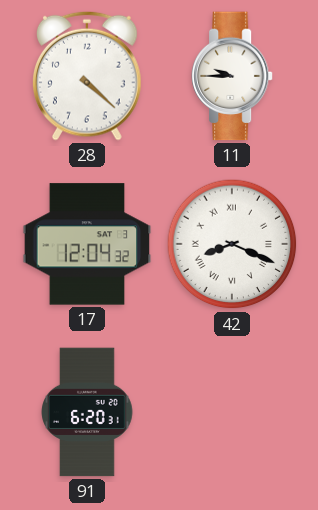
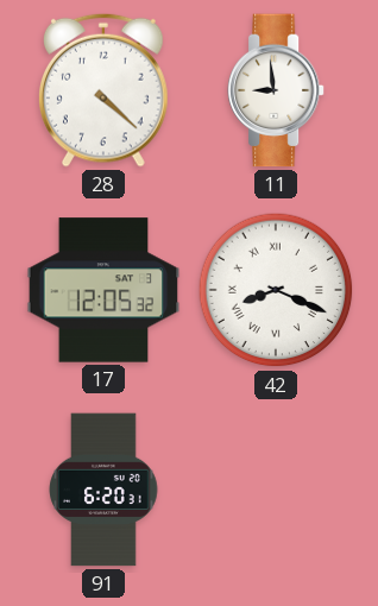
11: 9:45 -> 8:59 (277, 90)
17: 12:04 -> 12:05 (103, 290)
